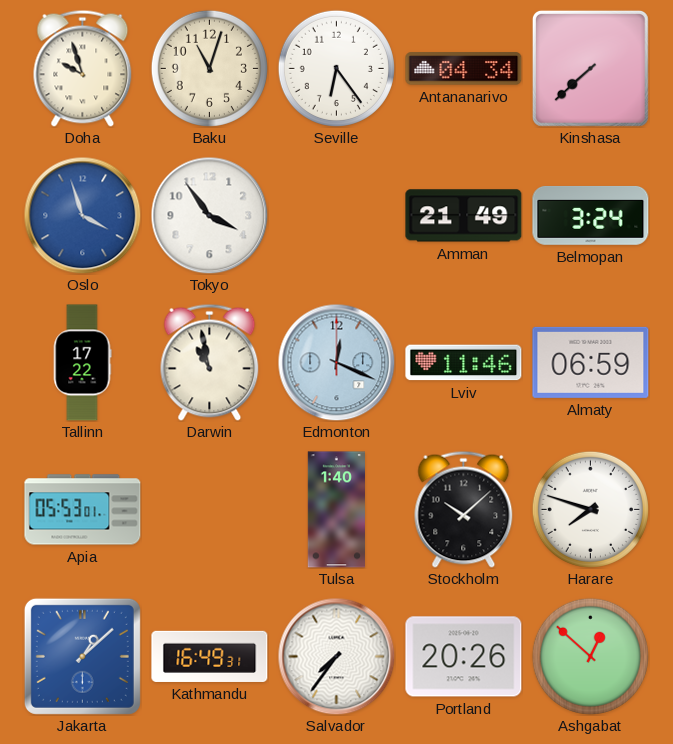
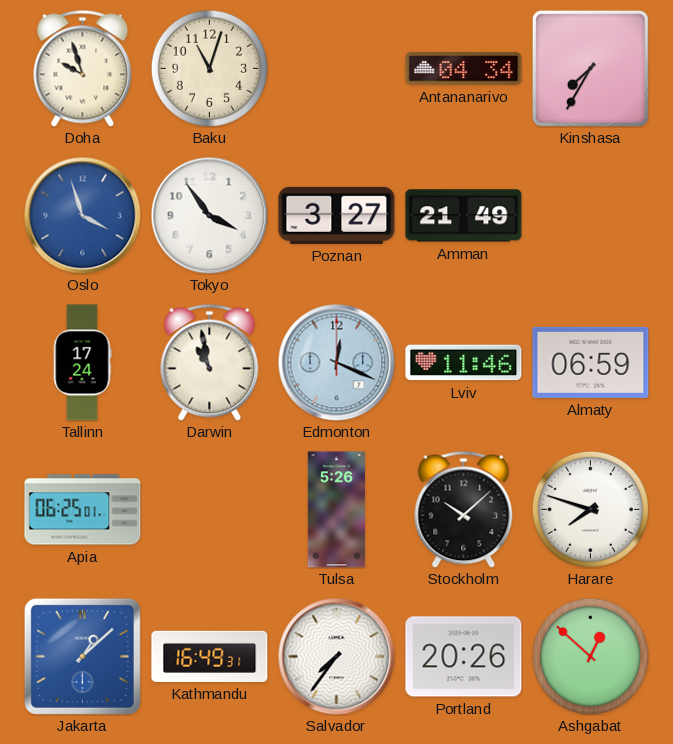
Seville: 6:24 -> none (336, 68)
Kinshasa: 7:38 -> 7:35 (590, 68)
Poznan: none -> 3:27 (337, 215)
Belmopan: 3:24 -> none (591, 215)
Tallinn: 17:22 -> 17:24 (82, 363)
Apia: 05:53 -> 06:25 (83, 510)
Tulsa: 1:40 -> 5:26 (336, 510)
